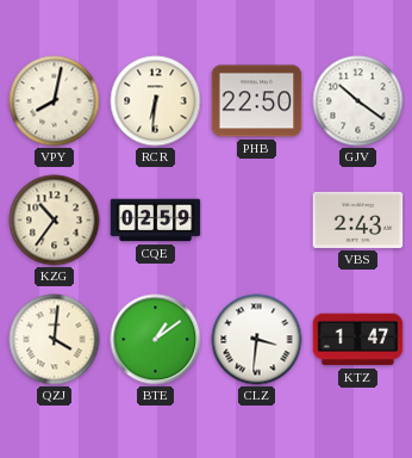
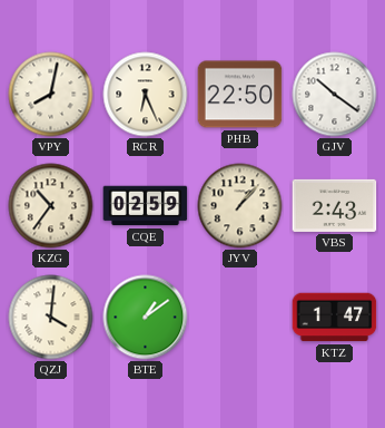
RCR: 6:31 -> 6:26 (146, 95)
JYV: none -> 1:07 (240, 206)
CLZ: 3:31 -> none (257, 340)
